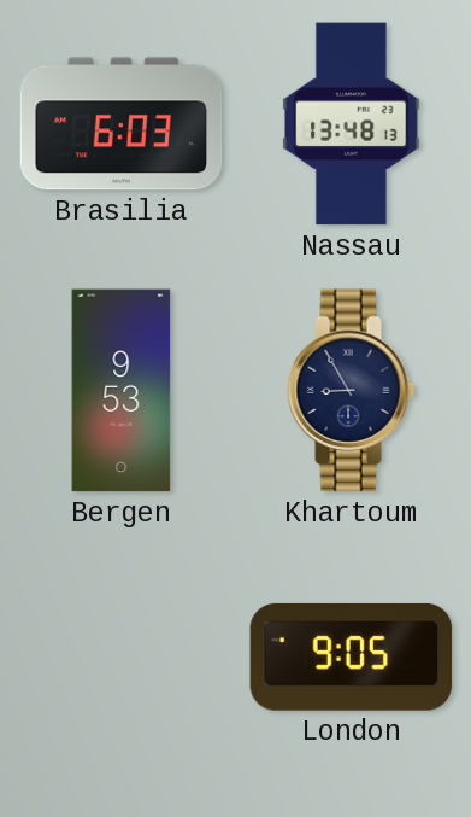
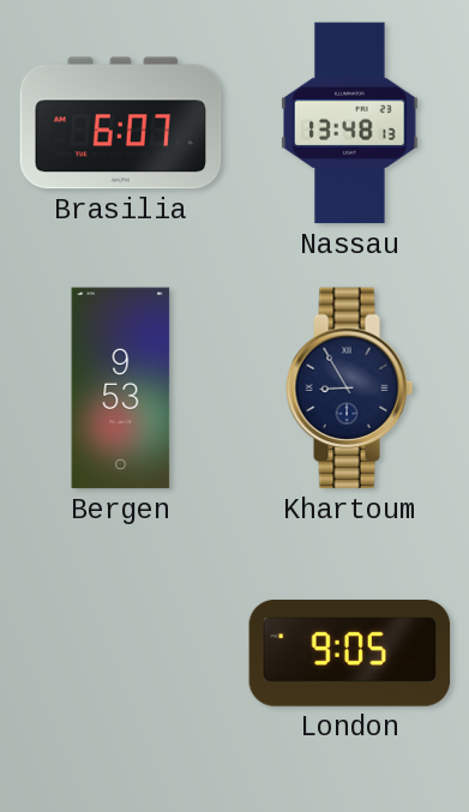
Brasilia: 6:03 -> 6:07 (121, 124)
